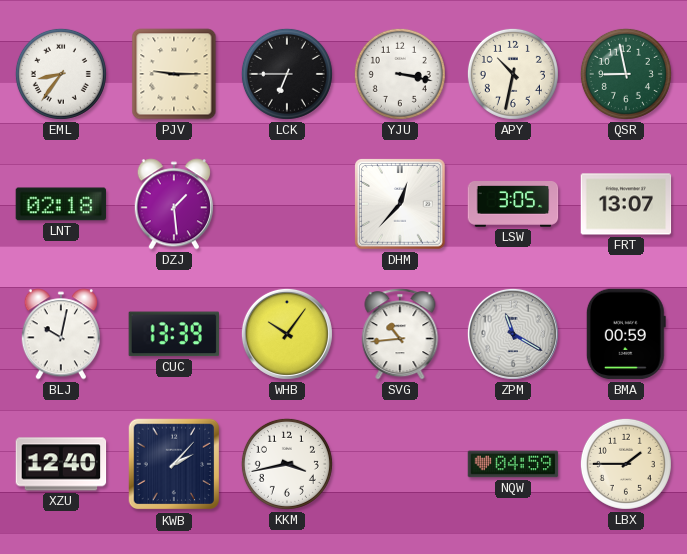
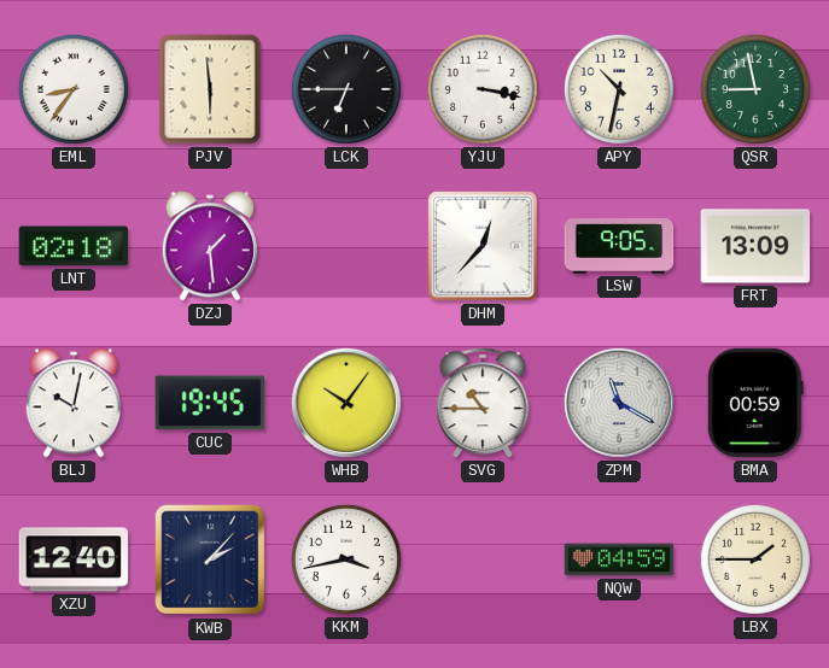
PJV: 9:15 -> 5:59 (210, 89)
LSW: 3:05 -> 9:05 (619, 247)
FRT: 13:07 -> 13:09 (755, 246)
CUC: 13:39 -> 19:45 (210, 403)
SVG: 10:44 -> 10:45 (483, 403)
